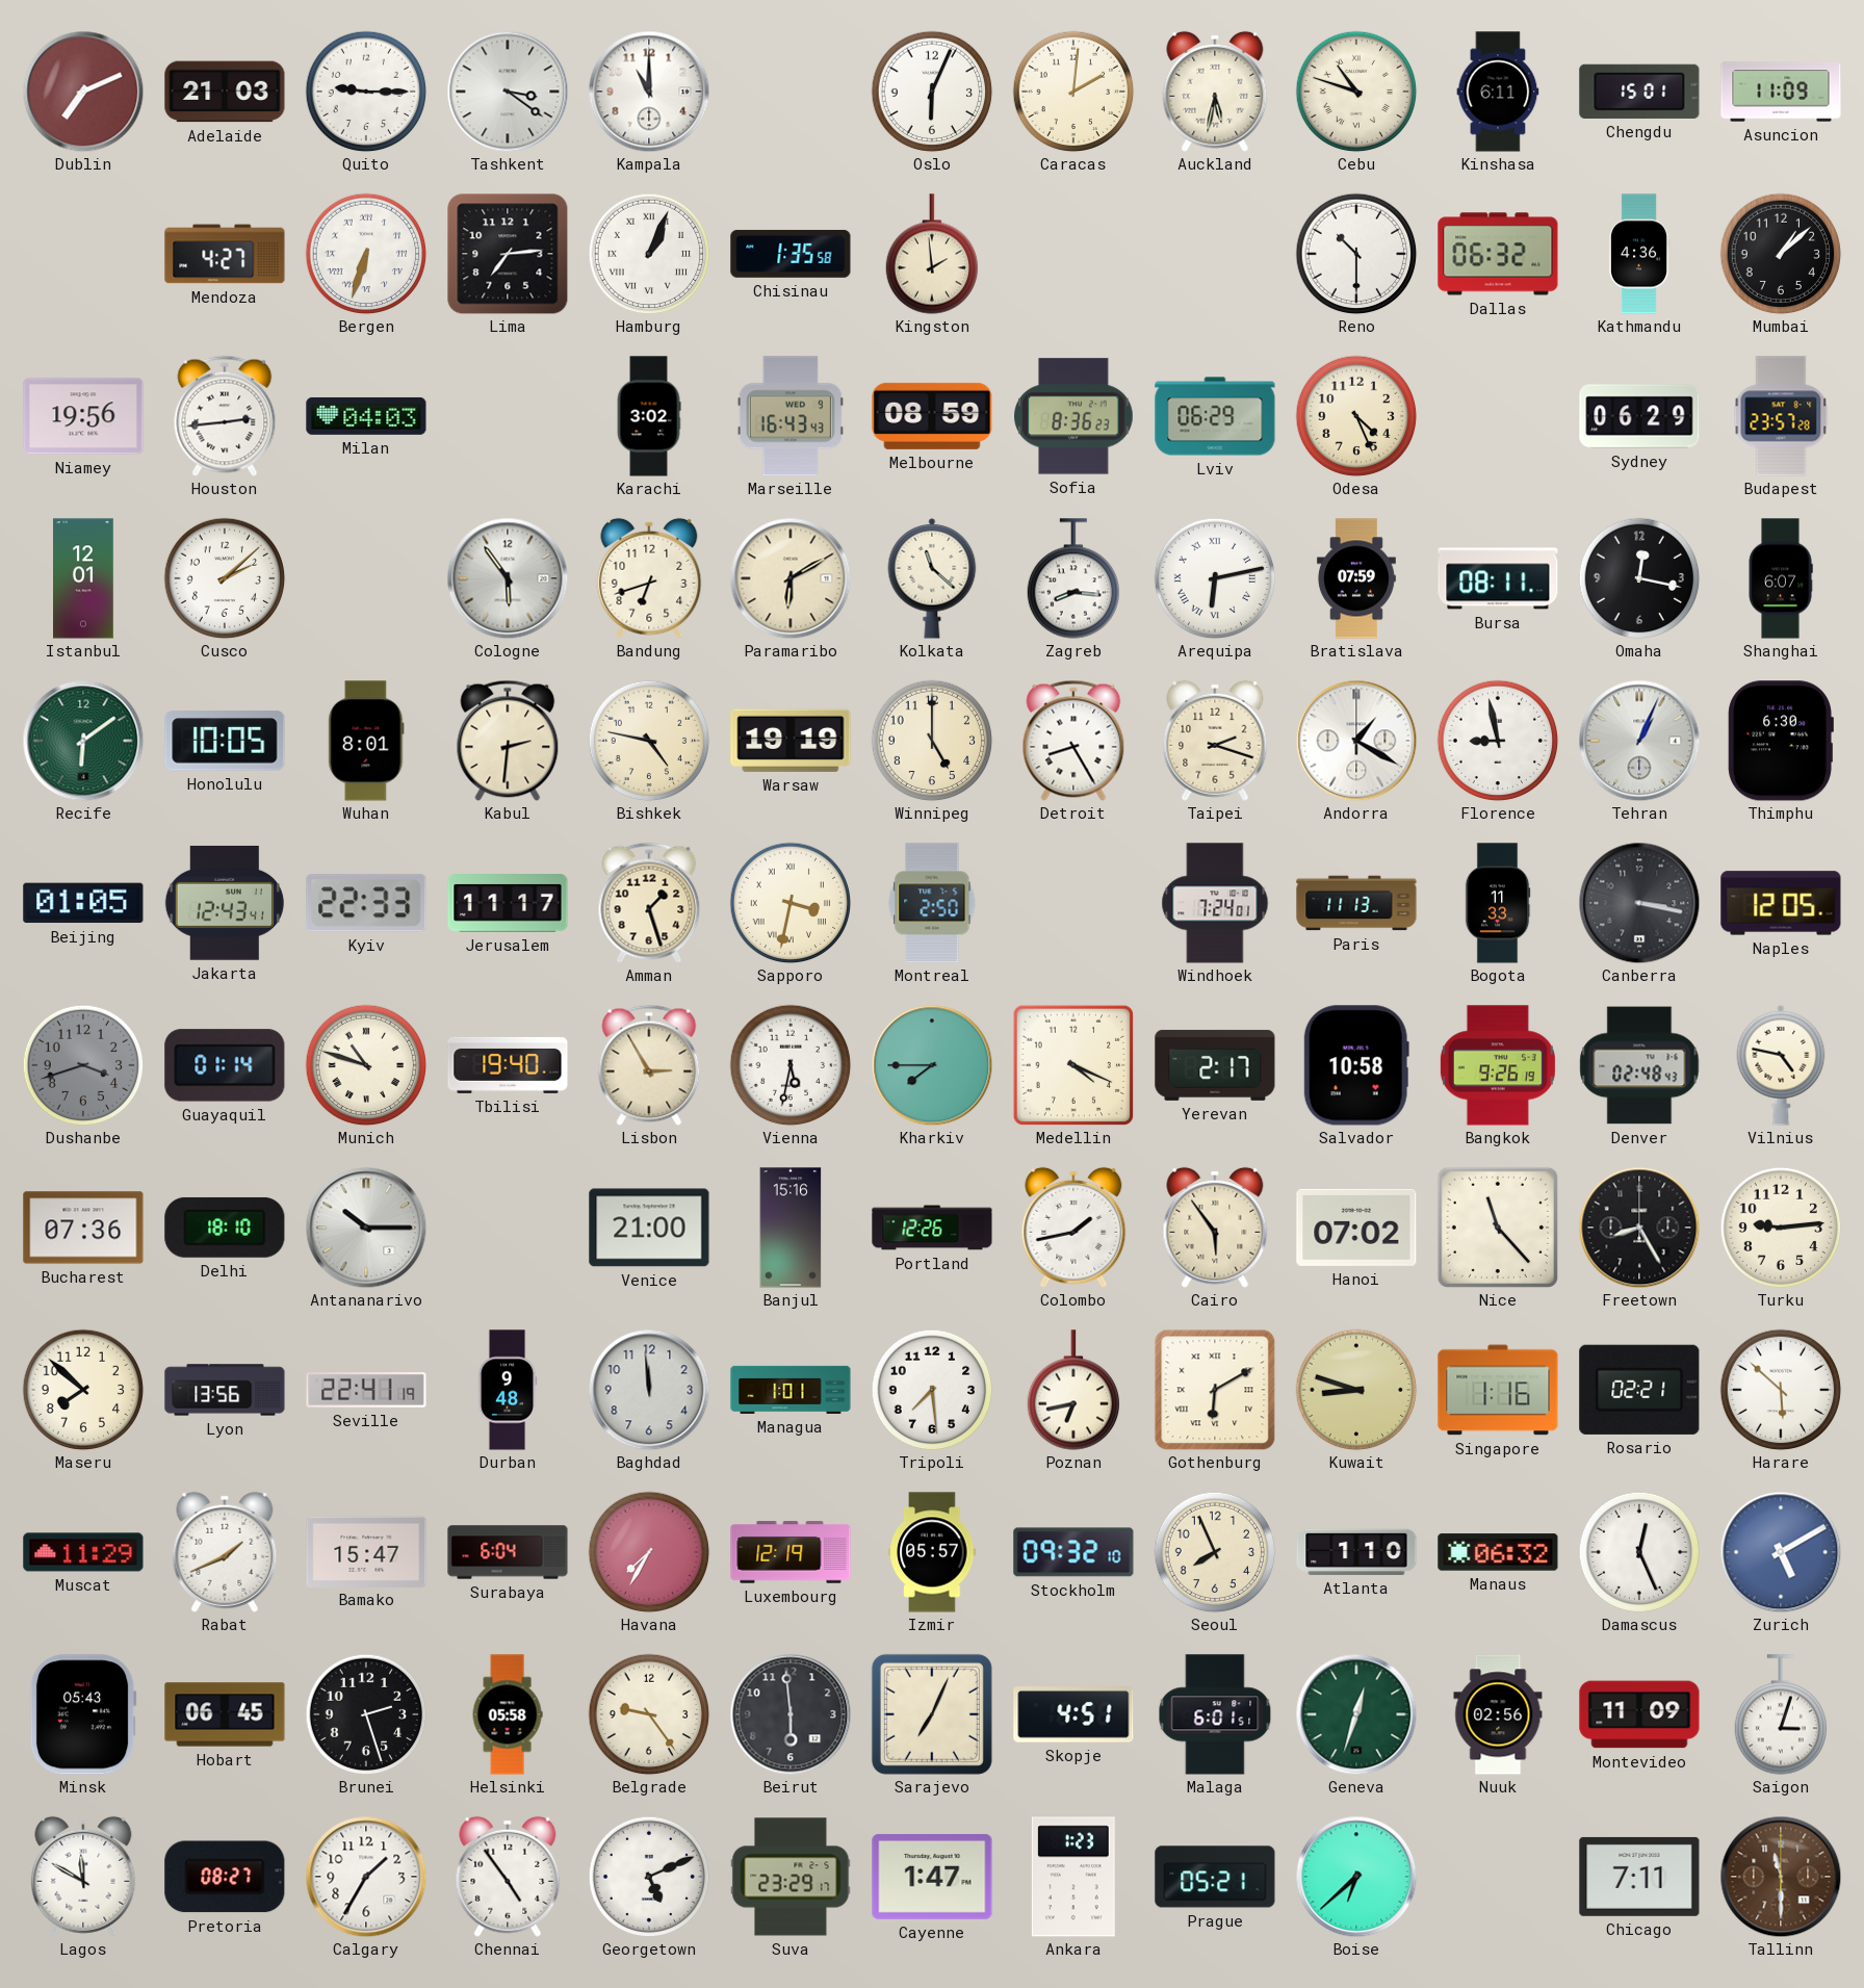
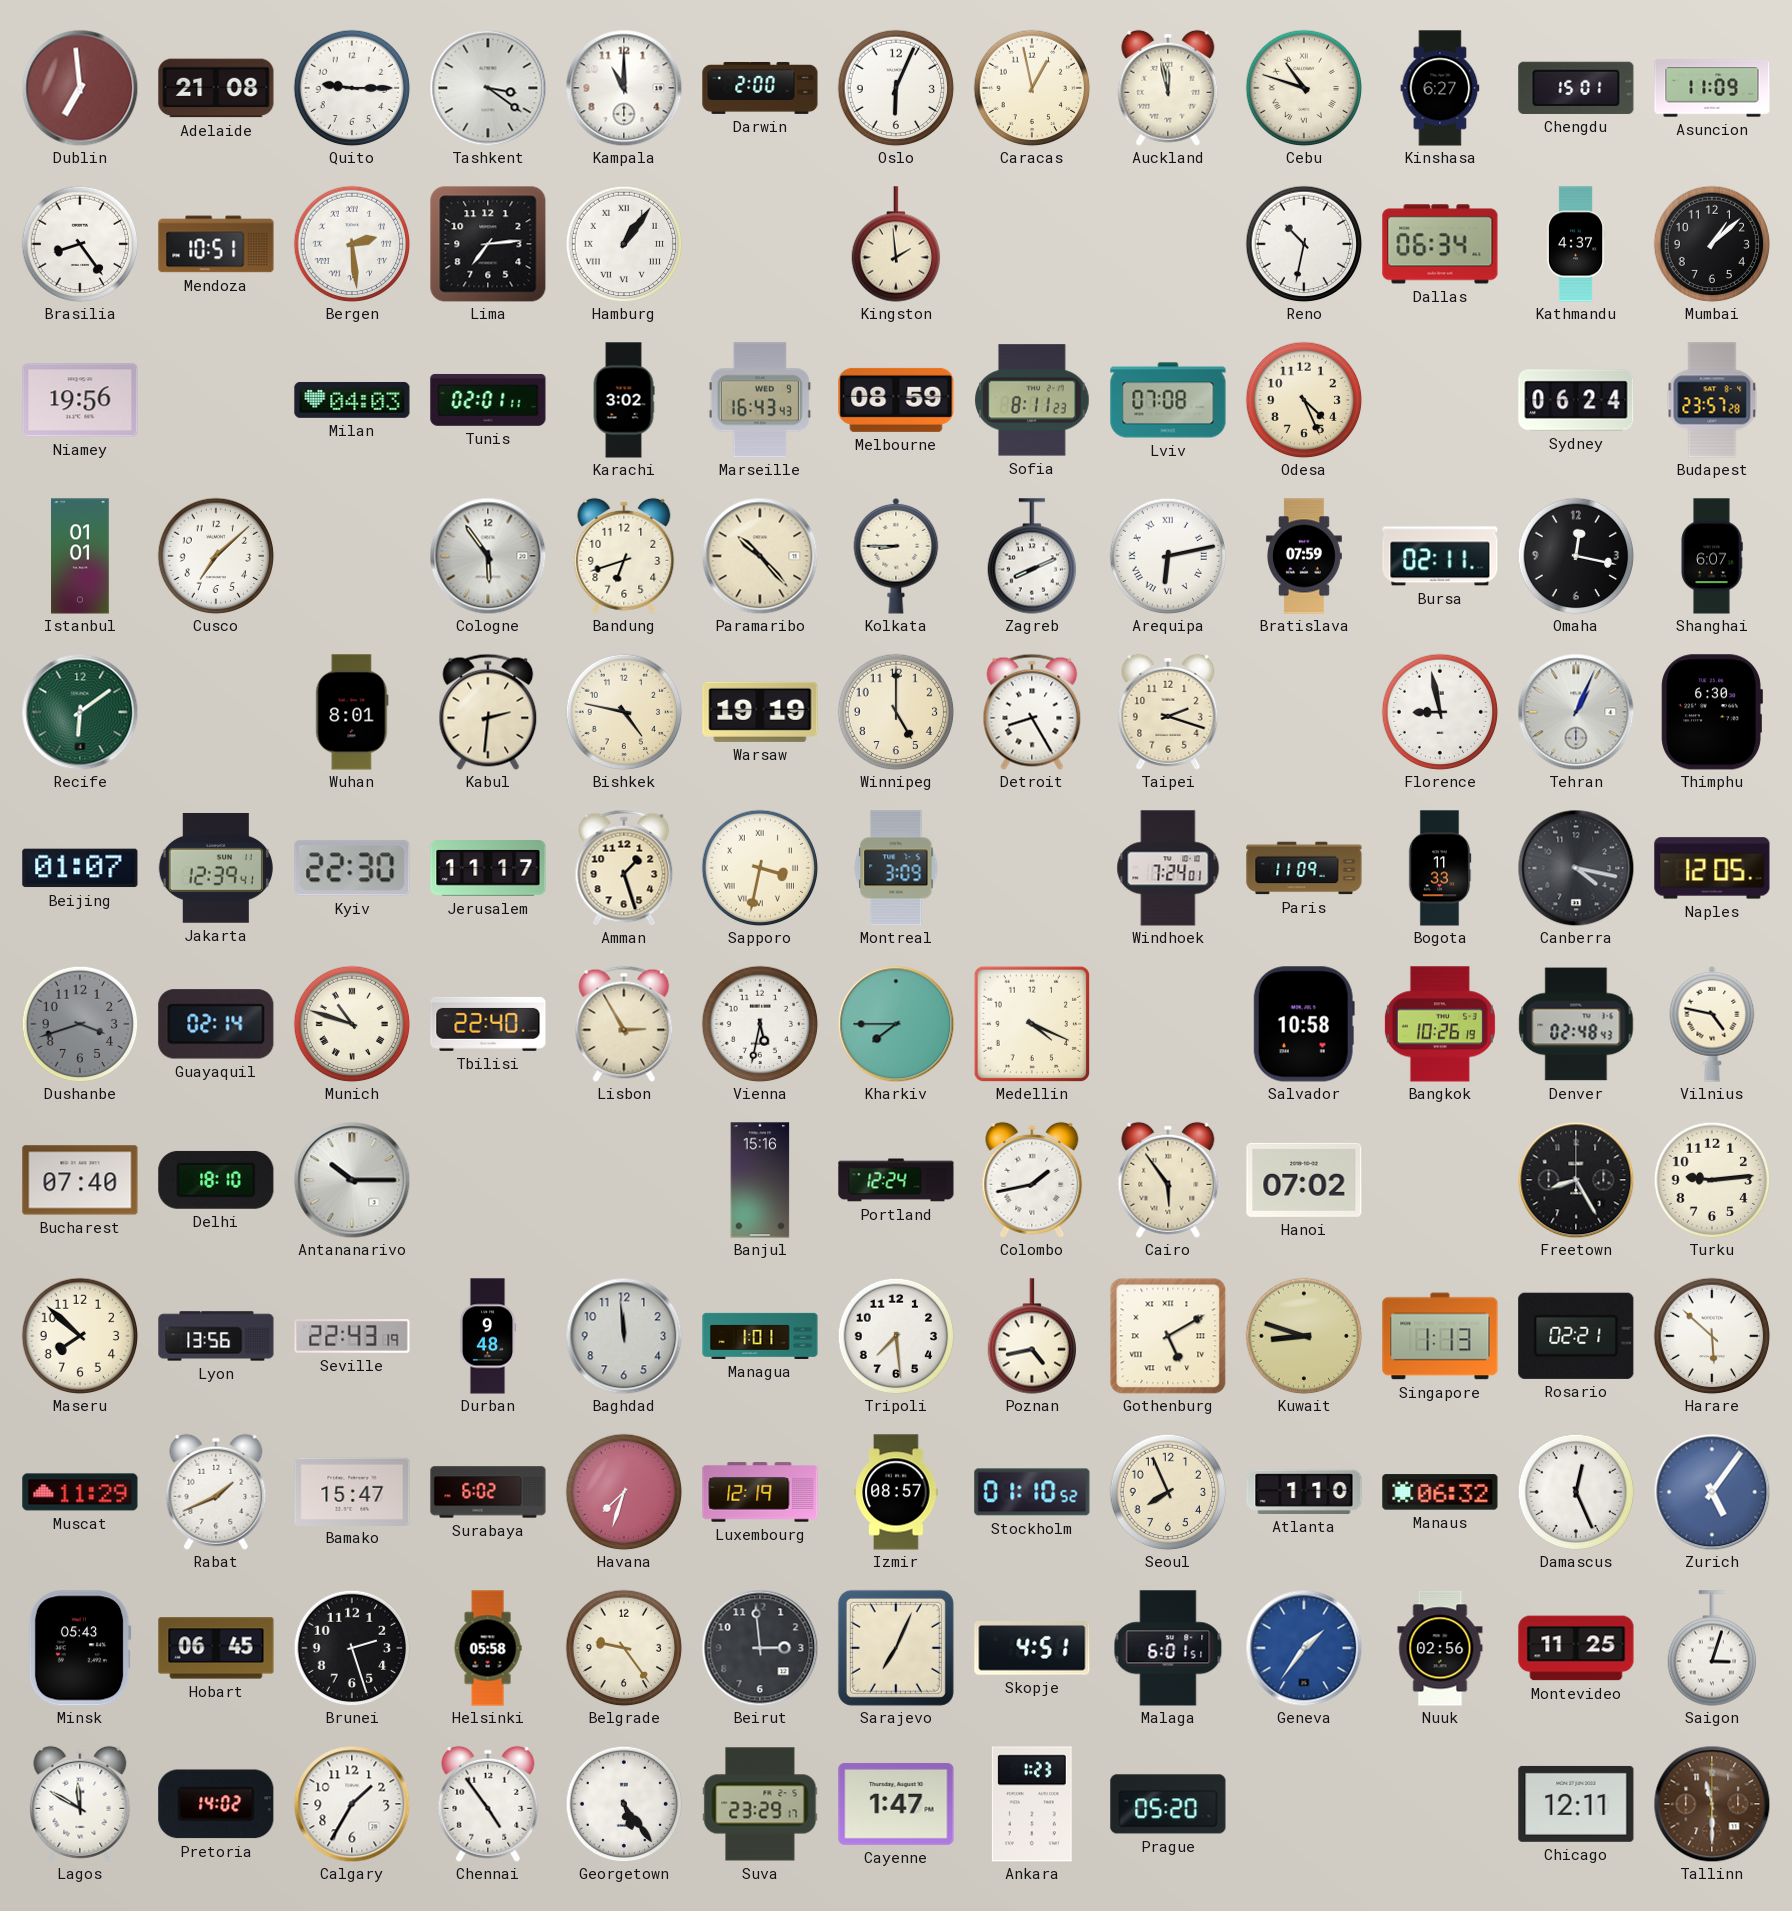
Dublin: 7:11 -> 6:59 (80, 88)
Adelaide: 21:03 -> 21:08 (216, 88)
Darwin: none -> 2:00 (760, 88)
Caracas: 2:01 -> 12:58 (1032, 88)
Auckland: 5:32 -> 11:58 (1168, 88)
Kinshasa: 6:11 -> 6:27 (1440, 88)
Brasilia: none -> 8:24 (80, 244)
Mendoza: 4:27 -> 10:51 (216, 244)
Bergen: 6:33 -> 2:29 (352, 244)
Hamburg: 1:04 -> 1:06 (624, 244)
Chisinau: 1:35 -> none (791, 254)
Reno: 10:30 -> 10:32 (1304, 244)
Dallas: 06:32 -> 06:34 (1440, 244)
Kathmandu: 4:36 -> 4:37 (1576, 244)
Houston: 2:44 -> none (225, 416)
Tunis: none -> 02:01 (488, 400)
Sofia: 8:36 -> 8:11 (1032, 400)
Lviv: 06:29 -> 07:08 (1168, 400)
Sydney: 06:29 -> 06:24 (1576, 400)
Istanbul: 12:01 -> 01:01 (81, 556)
Cusco: 2:08 -> 7:08 (216, 556)
Paramaribo: 6:10 -> 10:23 (760, 556)
Kolkata: 11:22 -> 8:45 (896, 556)
Zagreb: 8:16 -> 8:11 (1031, 556)
Bursa: 08:11 -> 02:11 (1440, 556)
Honolulu: 10:05 -> none (225, 741)
Andorra: 1:20 -> none (1356, 741)
Beijing: 01:05 -> 01:07 (80, 868)
Jakarta: 12:43 -> 12:39 (216, 868)
Kyiv: 22:33 -> 22:30 (352, 868)
Montreal: 2:50 -> 3:09 (896, 868)
Paris: 11:13 -> 11:09 (1304, 868)
Canberra: 3:17 -> 4:17 (1576, 868)
Guayaquil: 01:14 -> 02:14 (216, 1024)
Tbilisi: 19:40 -> 22:40 (488, 1024)
Yerevan: 2:17 -> none (1215, 1065)
Bangkok: 9:26 -> 10:26 (1440, 1024)
Bucharest: 07:36 -> 07:40 (80, 1180)
Venice: 21:00 -> none (649, 1228)
Portland: 12:26 -> 12:24 (896, 1180)
Nice: 11:23 -> none (1497, 1227)
Seville: 22:41 -> 22:43 (352, 1337)
Poznan: 6:43 -> 4:43 (1031, 1336)
Gothenburg: 6:10 -> 5:10 (1168, 1336)
Singapore: 1:16 -> 1:13 (1440, 1336)
Surabaya: 6:04 -> 6:02 (488, 1492)
Havana: 7:35 -> 7:33 (624, 1492)
Izmir: 05:57 -> 08:57 (896, 1492)
Stockholm: 09:32 -> 01:10 (1032, 1492)
Zurich: 5:10 -> 5:06 (1712, 1492)
Beirut: 5:59 -> 2:59 (760, 1648)
Geneva: 12:33 -> 1:36 (1304, 1648)
Geneva dial: green -> blue (1304, 1648)
Montevideo: 11:09 -> 11:25 (1576, 1648)
Pretoria: 08:27 -> 14:02 (216, 1804)
Georgetown: 5:11 -> 5:24 (624, 1804)
Prague: 05:21 -> 05:20 (1168, 1804)
Boise: 6:38 -> none (1356, 1877)
Chicago: 7:11 -> 12:11 (1576, 1804)
